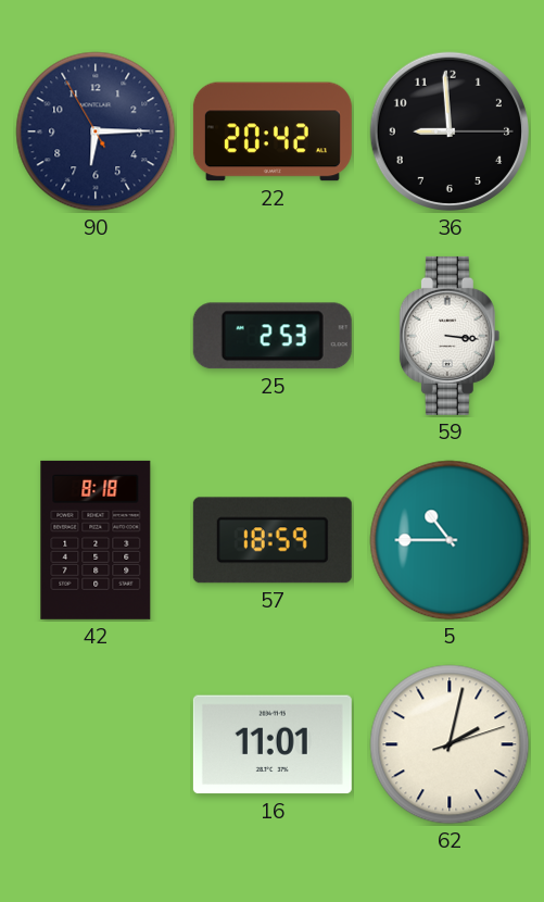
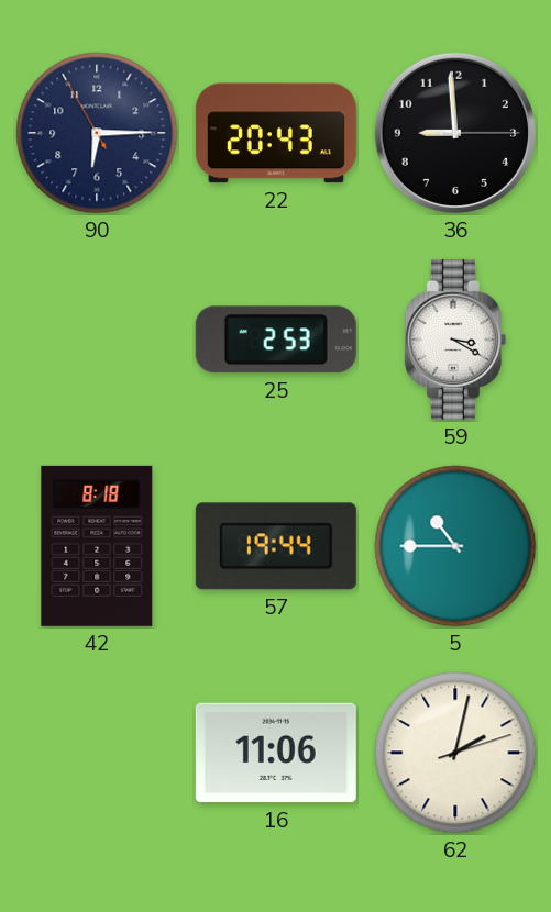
22: 20:42 -> 20:43 (276, 133)
59: 3:16 -> 3:20 (455, 340)
57: 18:59 -> 19:44 (276, 546)
16: 11:01 -> 11:06 (276, 753)
